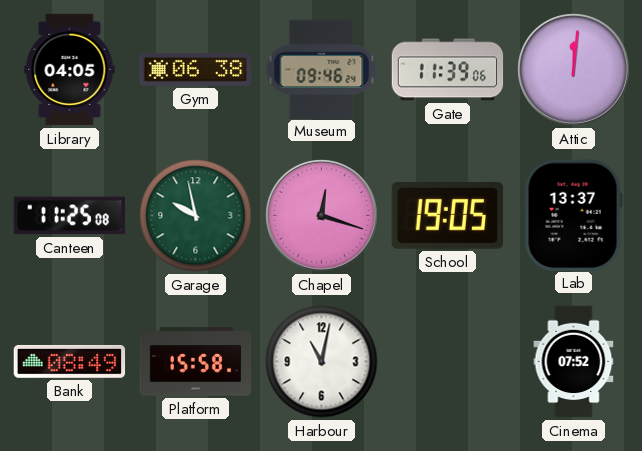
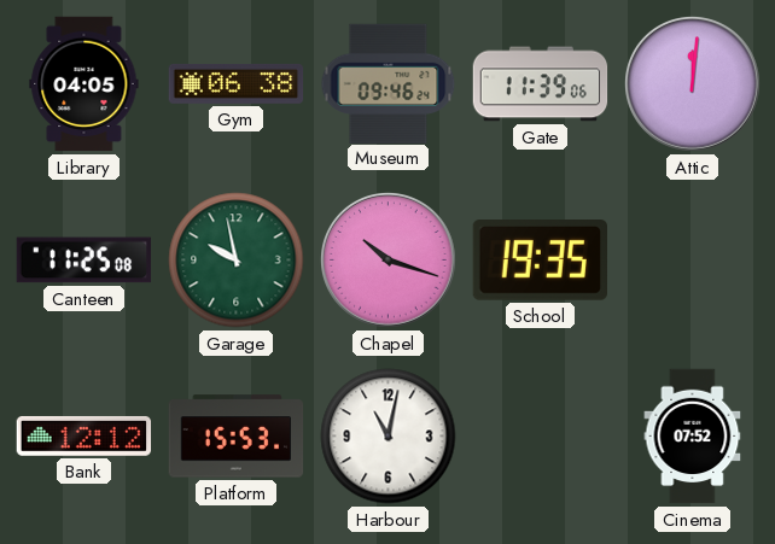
Chapel: 12:18 -> 10:18 (389, 261)
School: 19:05 -> 19:35 (540, 261)
Lab: 13:37 -> none (573, 215)
Bank: 08:49 -> 12:12 (85, 435)
Platform: 15:58 -> 15:53 (237, 437)
